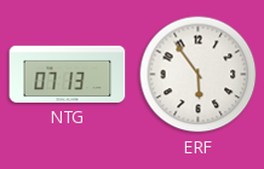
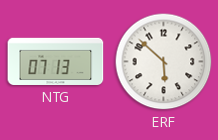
ERF: 5:54 -> 5:52 (164, 62)
